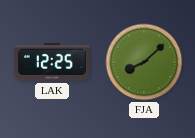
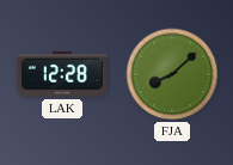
LAK: 12:25 -> 12:28 (62, 74)
